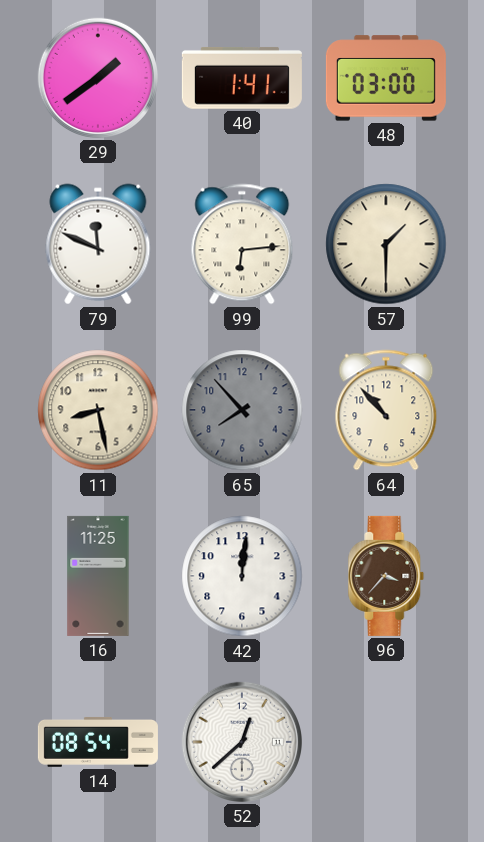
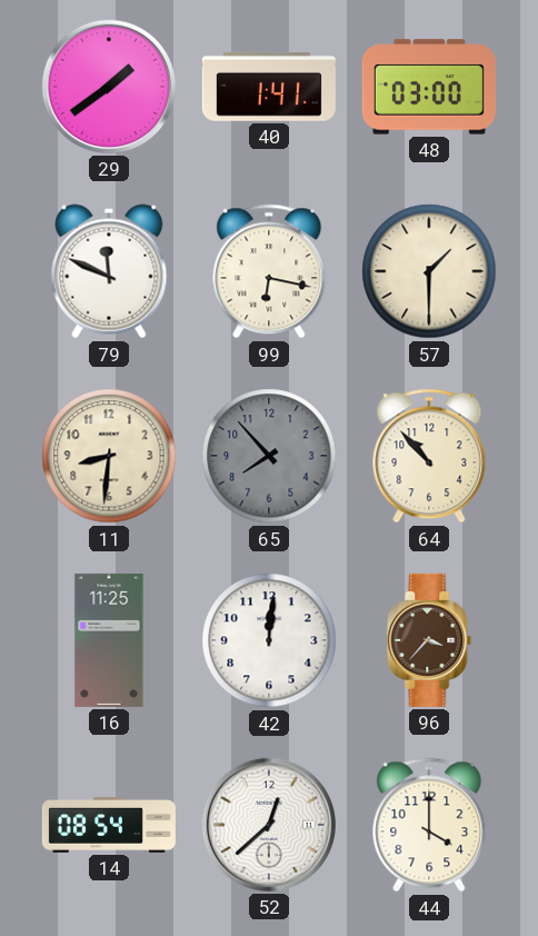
99: 6:14 -> 6:17 (269, 271)
11: 8:28 -> 8:31 (109, 456)
44: none -> 4:00 (429, 825)
